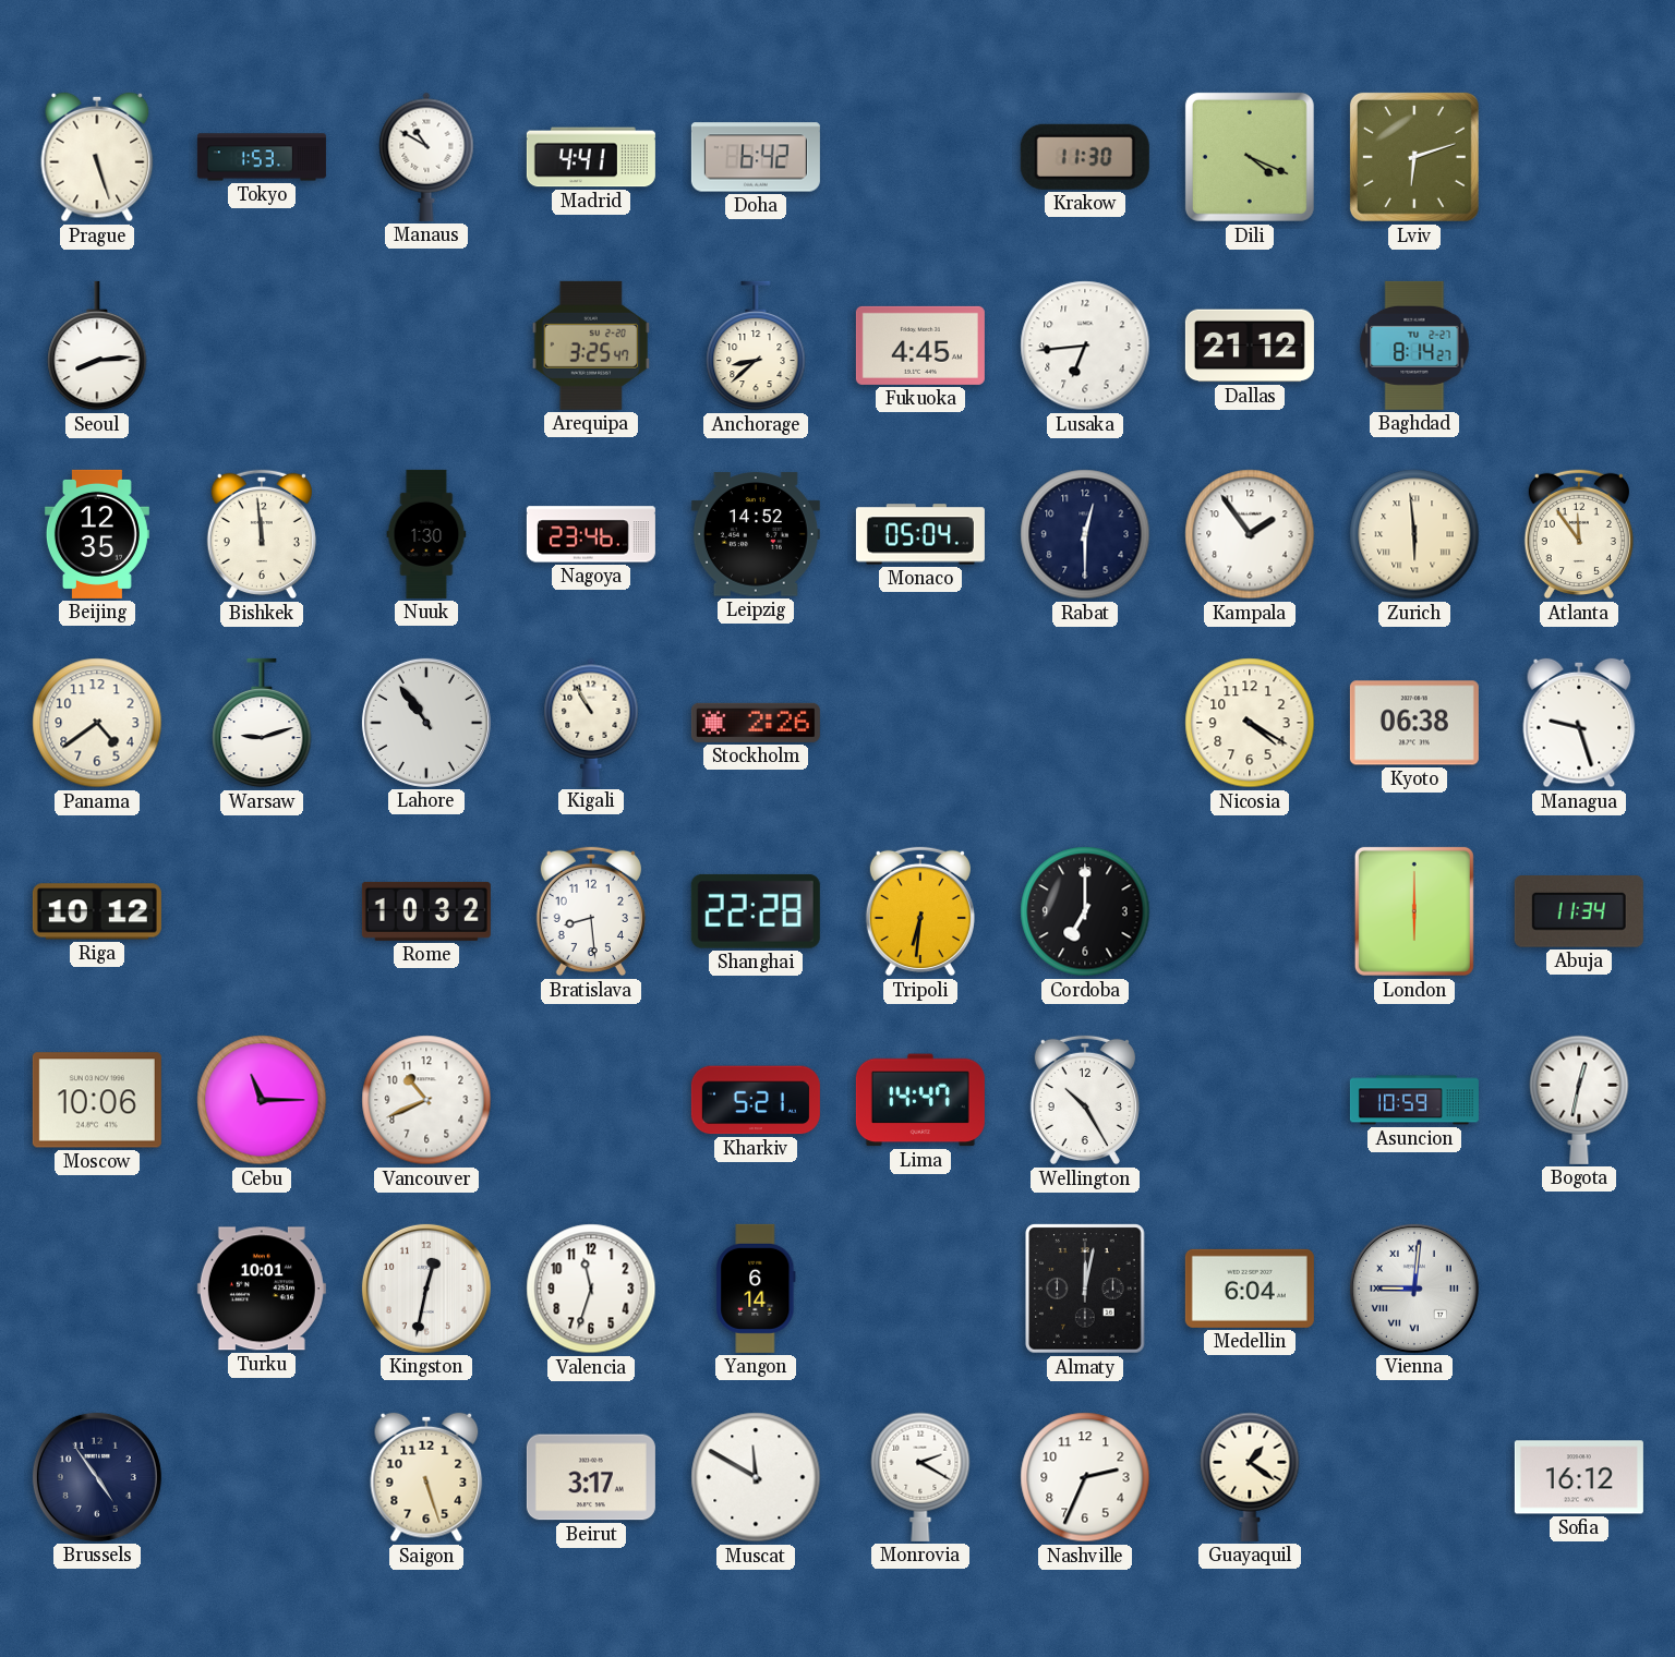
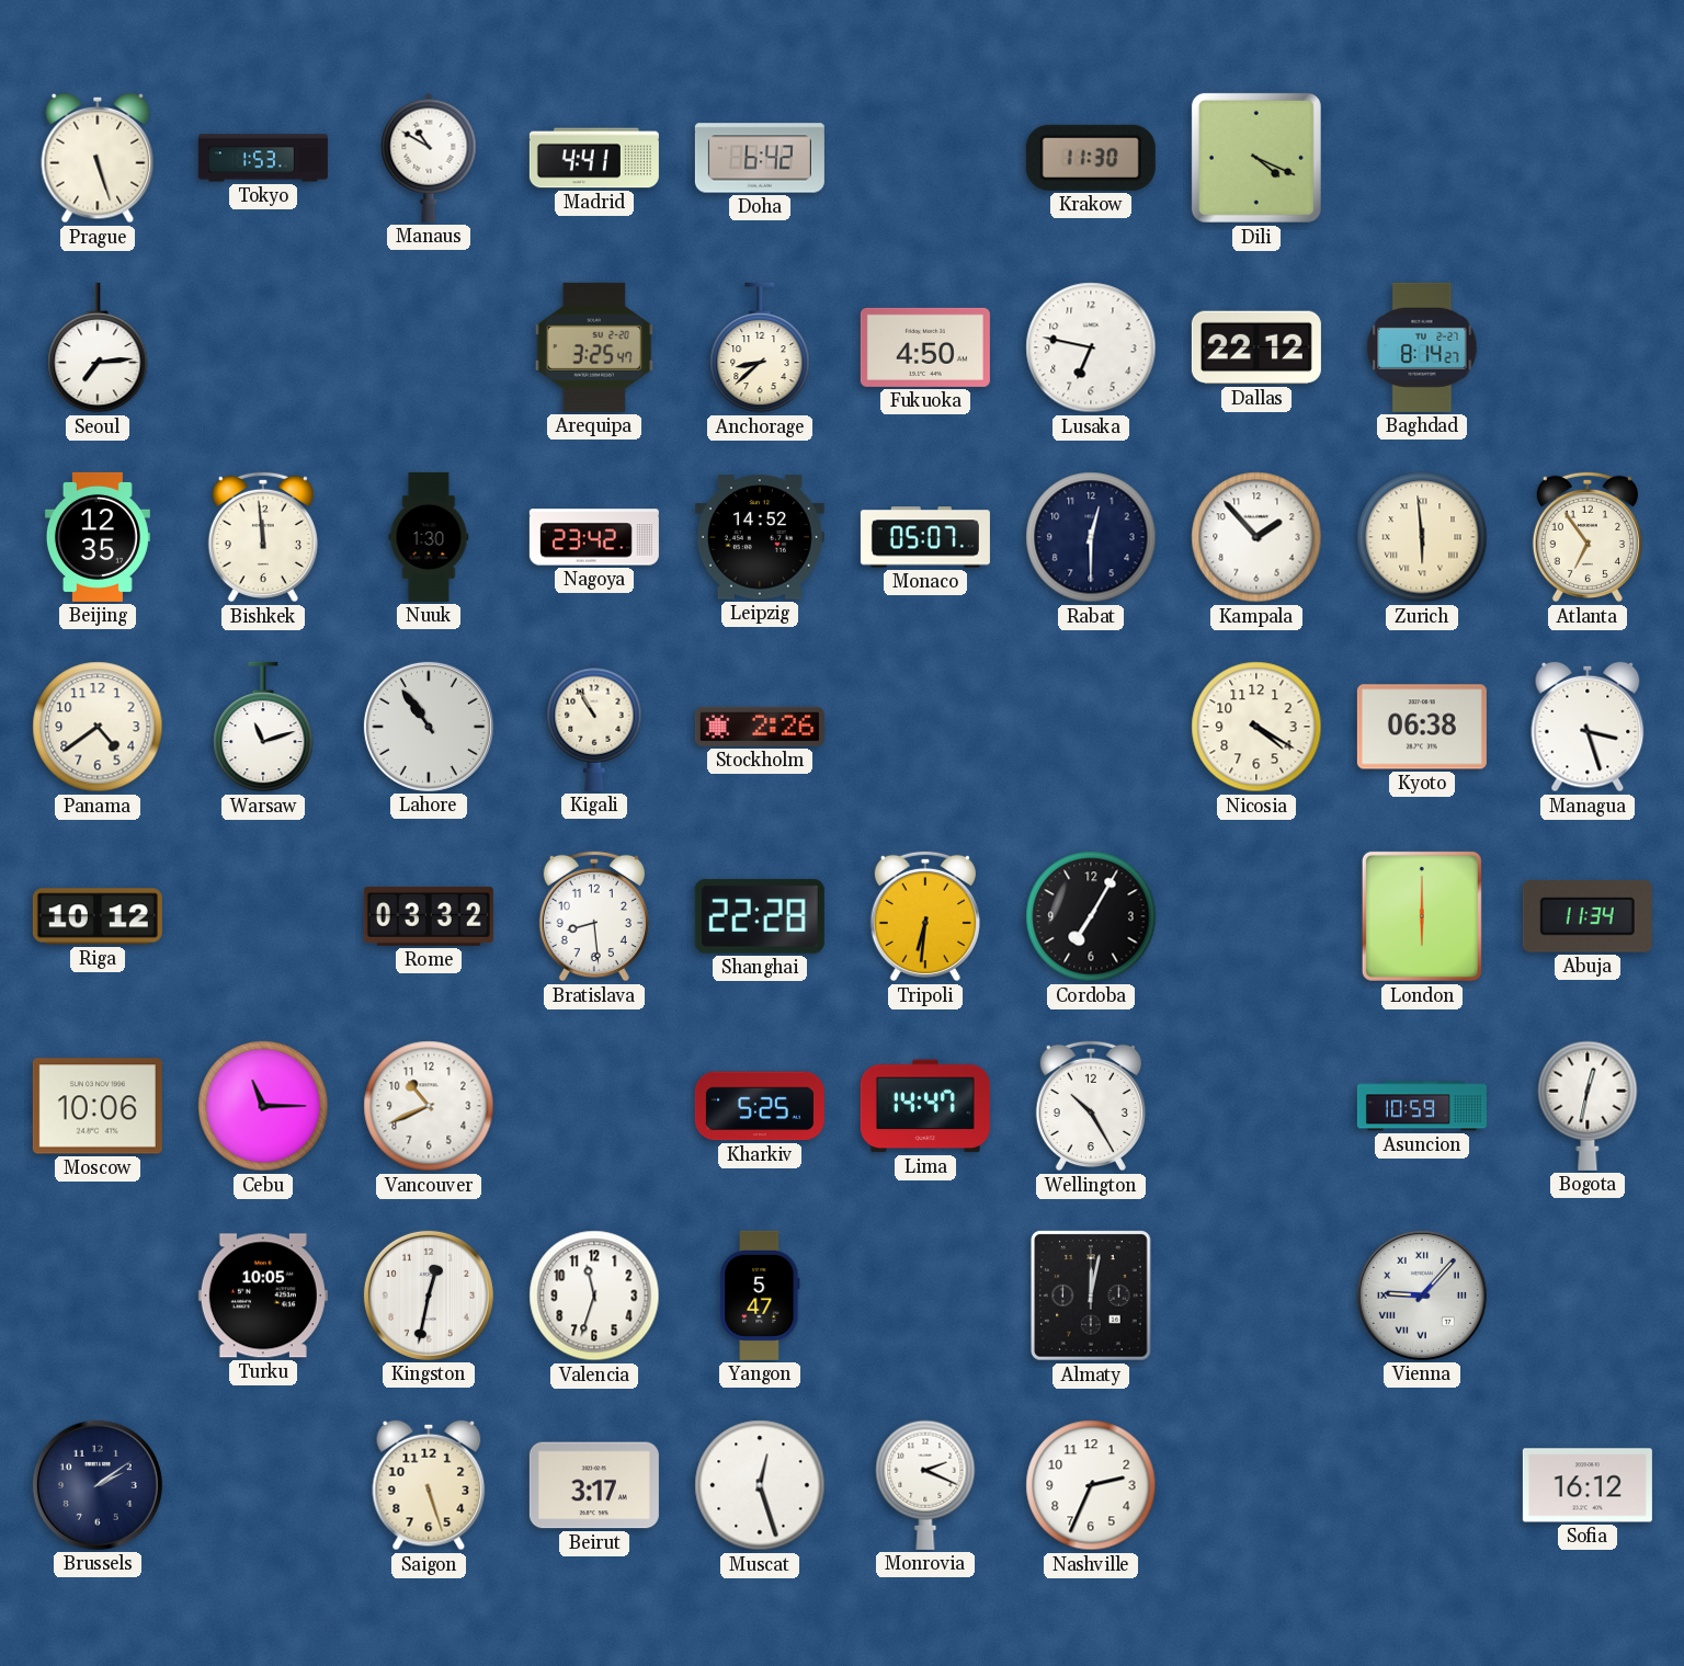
Lviv: 6:12 -> none (1414, 157)
Seoul: 8:14 -> 7:14 (98, 347)
Fukuoka: 4:45 -> 4:50 (925, 347)
Lusaka: 6:44 -> 6:47 (1091, 347)
Dallas: 21:12 -> 22:12 (1256, 347)
Nagoya: 23:46 -> 23:42 (594, 537)
Monaco: 05:04 -> 05:07 (925, 537)
Kampala: 1:54 -> 1:53 (1256, 537)
Atlanta: 11:54 -> 6:54 (1588, 537)
Warsaw: 9:12 -> 11:12 (263, 727)
Managua: 9:27 -> 3:27 (1588, 727)
Rome: 10:32 -> 03:32 (429, 916)
Cordoba: 7:00 -> 7:05 (1091, 916)
Kharkiv: 5:21 -> 5:25 (760, 1106)
Turku: 10:01 -> 10:05 (263, 1296)
Yangon: 6:14 -> 5:47 (760, 1296)
Medellin: 6:04 -> none (1250, 1289)
Vienna: 9:01 -> 9:07 (1422, 1296)
Brussels: 4:54 -> 2:09 (98, 1485)
Muscat: 11:50 -> 12:27 (760, 1485)
Monrovia: 2:20 -> 2:19 (925, 1485)
Guayaquil: 1:21 -> none (1250, 1477)
